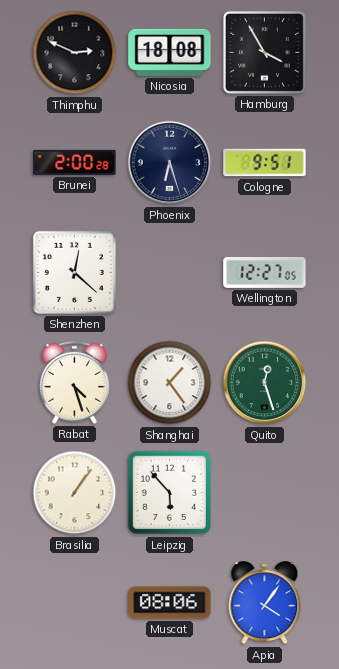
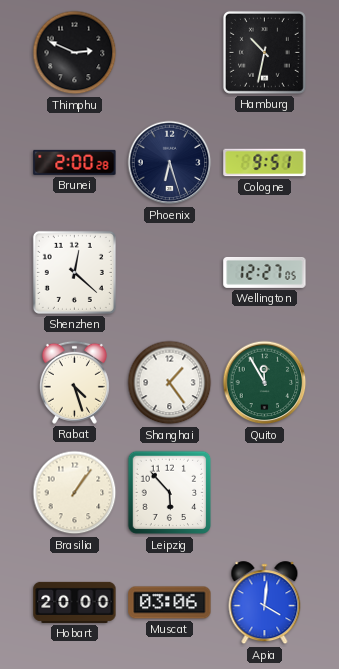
Nicosia: 18:08 -> none (170, 52)
Hamburg: 3:55 -> 10:32 (264, 52)
Quito: 12:27 -> 11:55 (265, 383)
Hobart: none -> 20:00 (75, 602)
Muscat: 08:06 -> 03:06 (170, 603)
Apia: 4:06 -> 4:01 (265, 603)
